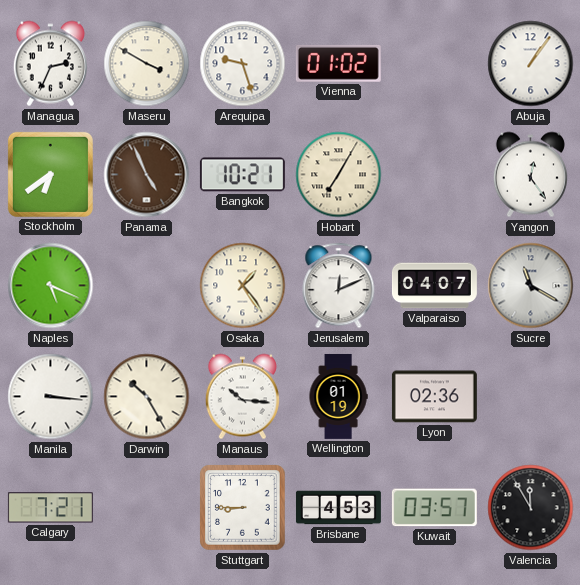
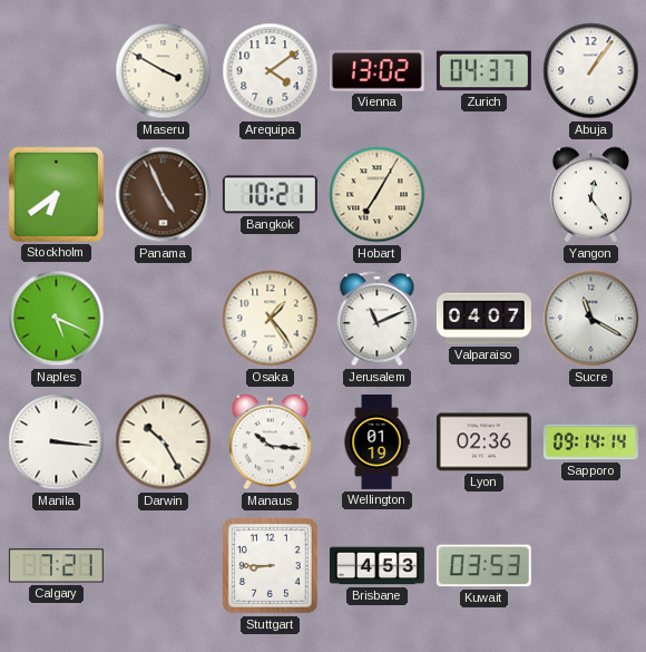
Managua: 2:34 -> none (50, 64)
Arequipa: 9:27 -> 4:09 (271, 71)
Vienna: 01:02 -> 13:02 (376, 70)
Zurich: none -> 04:37 (483, 71)
Jerusalem: 12:11 -> 11:11 (378, 319)
Sapporo: none -> 09:14 (590, 442)
Kuwait: 03:57 -> 03:53 (483, 566)
Valencia: 11:55 -> none (531, 508)
